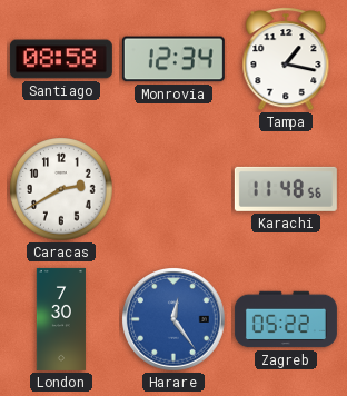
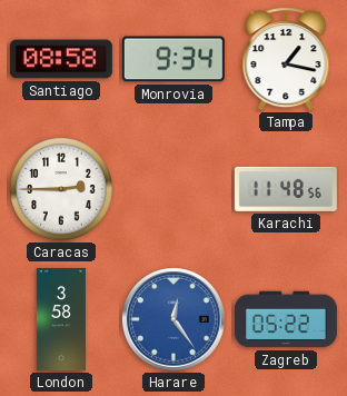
Monrovia: 12:34 -> 9:34 (173, 59)
Caracas: 2:40 -> 2:45 (61, 189)
London: 7:30 -> 3:58 (61, 319)
